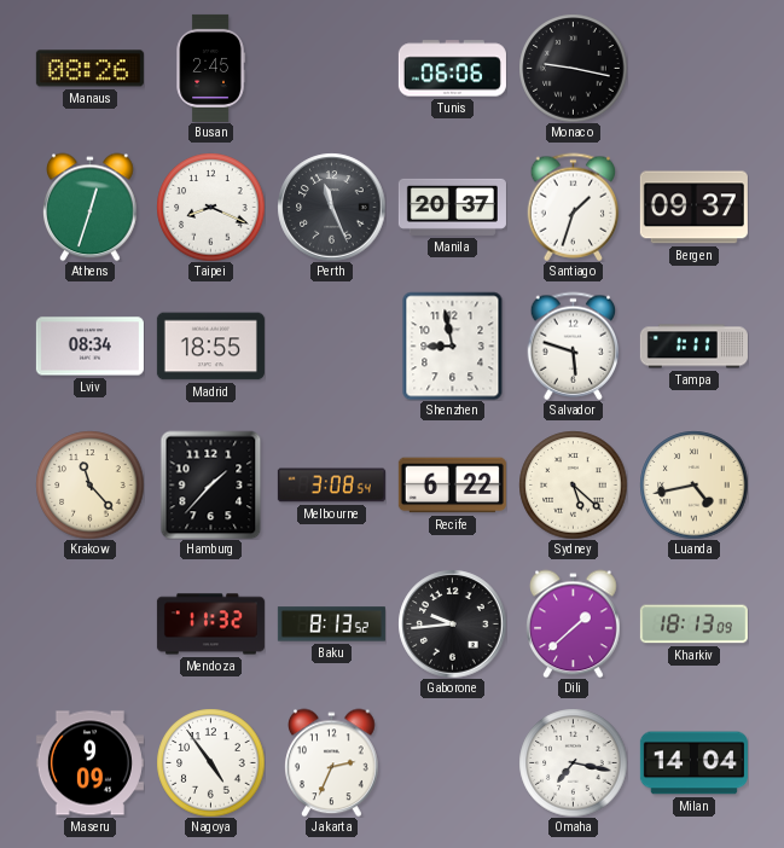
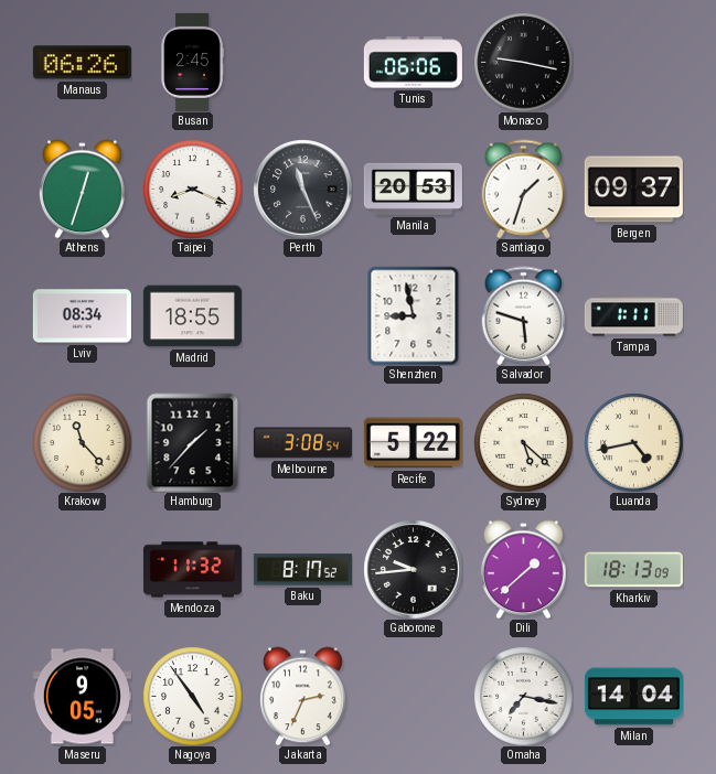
Manaus: 08:26 -> 06:26 (82, 63)
Manila: 20:37 -> 20:53 (413, 189)
Recife: 6:22 -> 5:22 (413, 443)
Baku: 8:13 -> 8:17 (302, 570)
Maseru: 9:09 -> 9:05 (82, 697)
